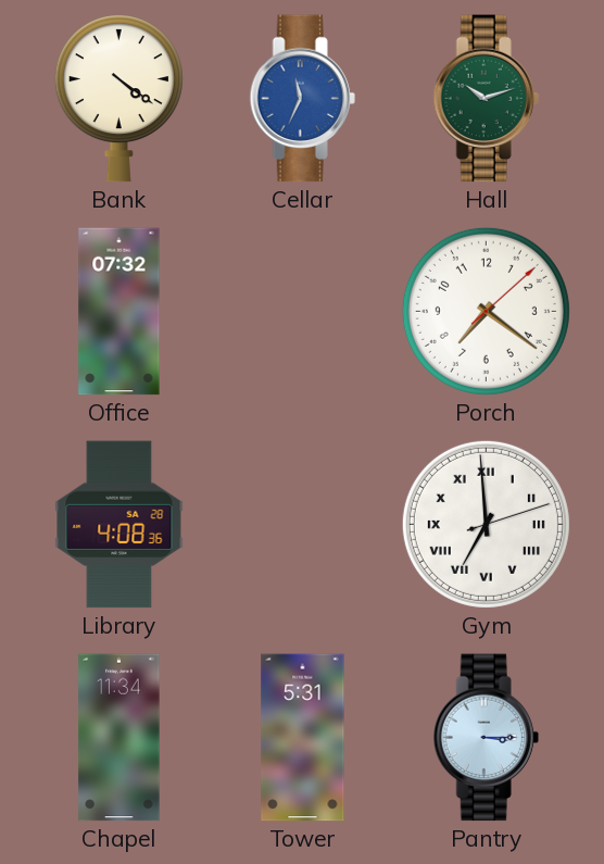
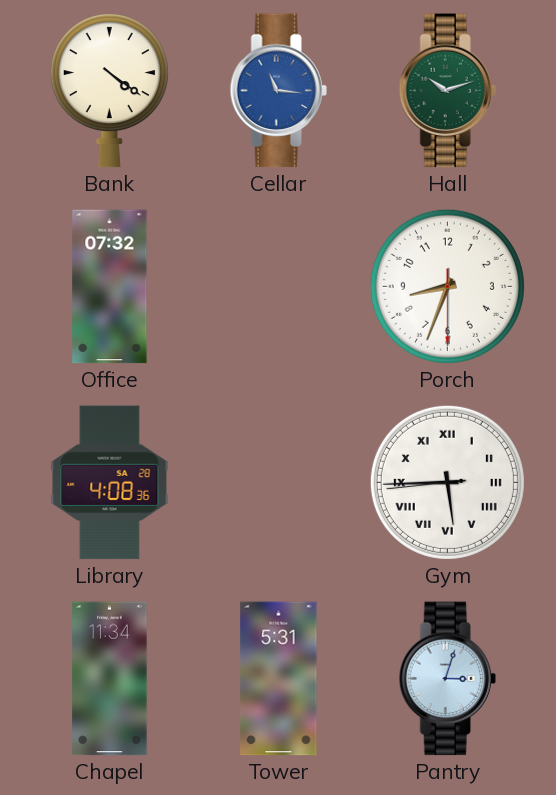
Cellar: 11:34 -> 11:16 (278, 91)
Porch: 7:21 -> 8:33 (447, 286)
Gym: 6:59 -> 5:44 (447, 482)
Pantry: 3:15 -> 3:03 (447, 679)
